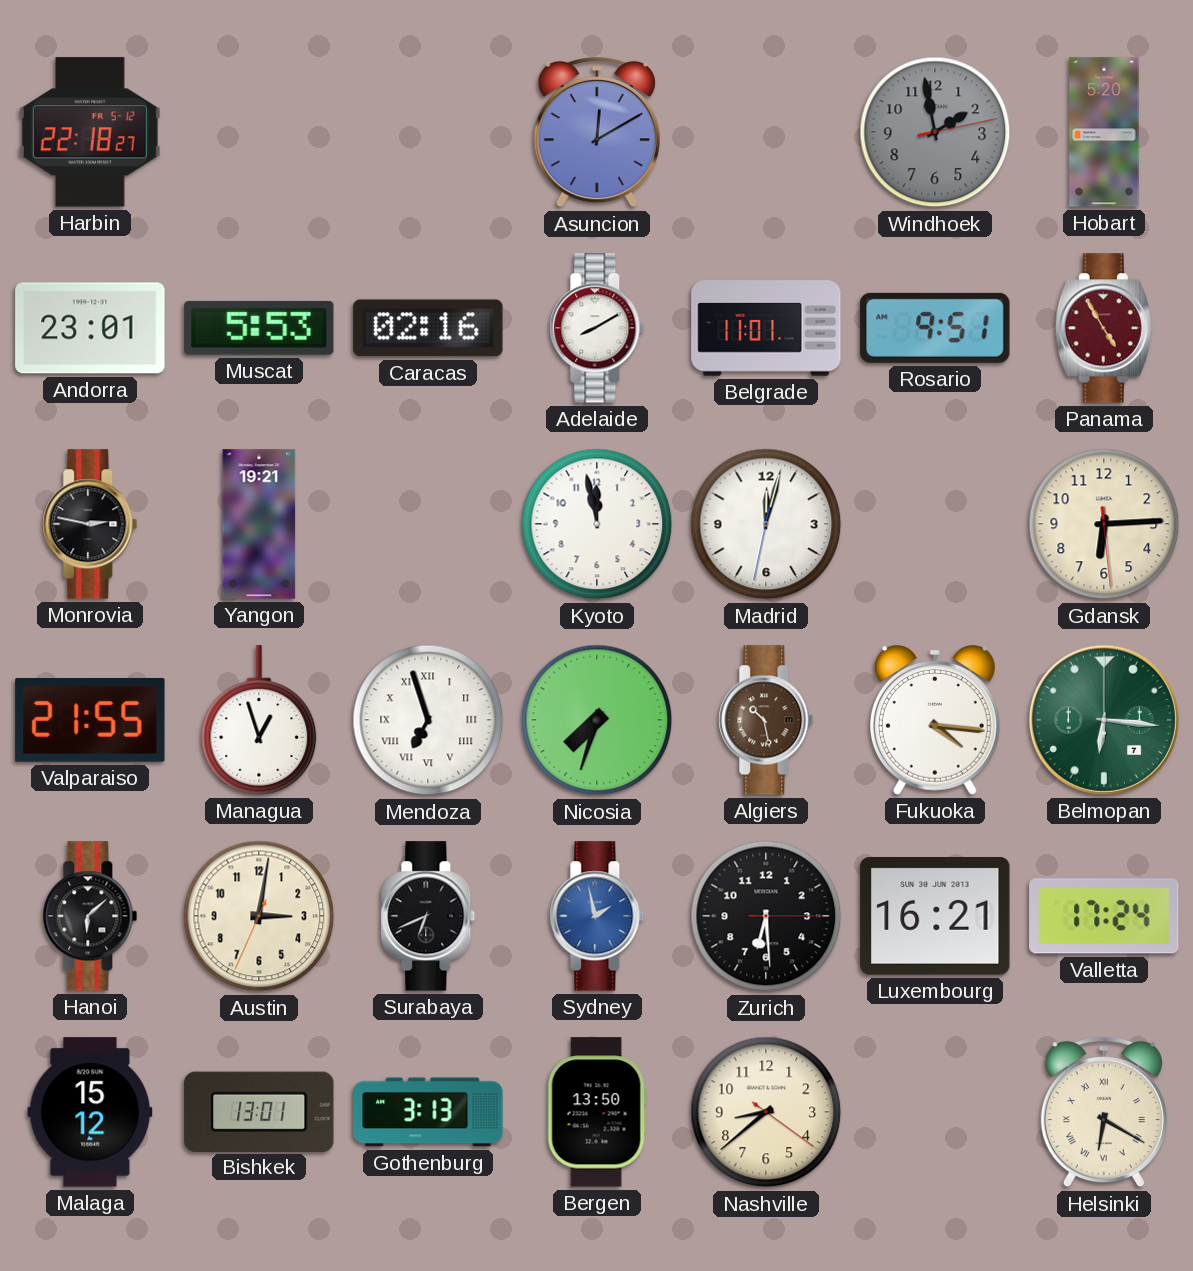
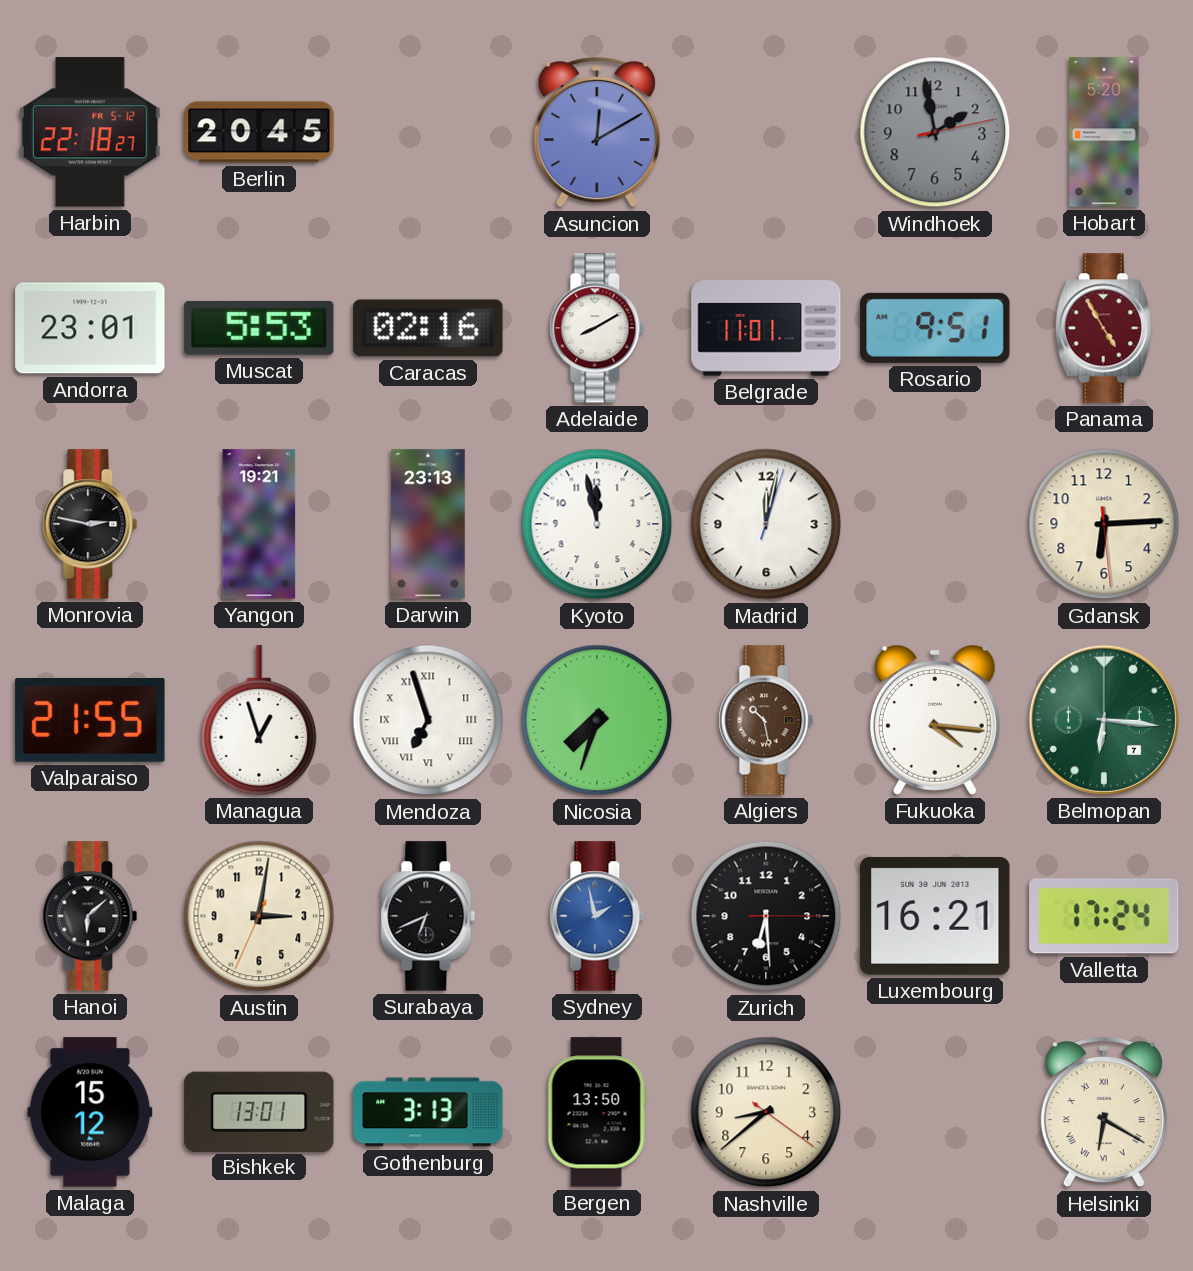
Berlin: none -> 20:45 (259, 132)
Darwin: none -> 23:13 (428, 524)
Madrid: 12:02:32 -> 12:02:03 (766, 524)
